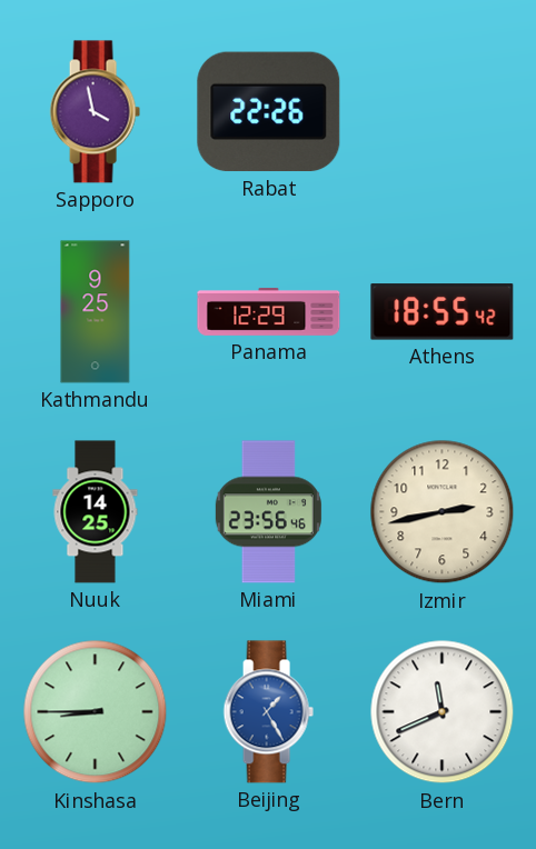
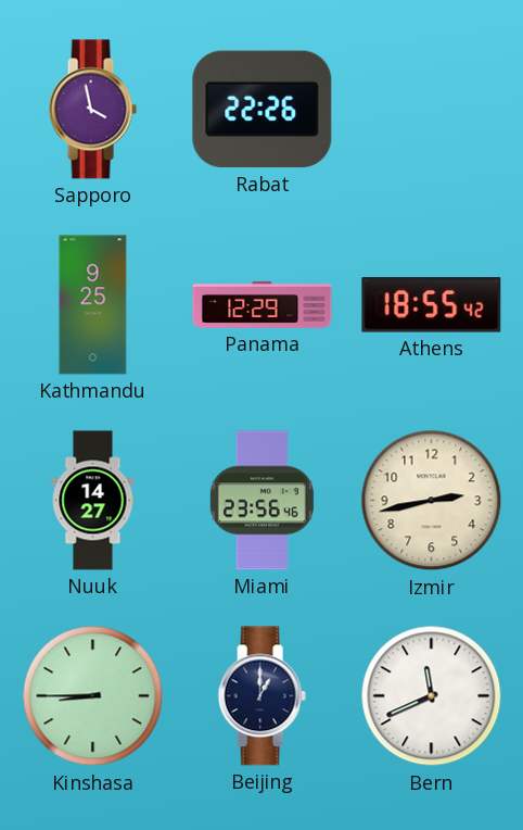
Nuuk: 14:25 -> 14:27 (93, 501)
Beijing: 1:25 -> 1:00 (261, 696)
Beijing dial: blue -> navy (261, 696)
